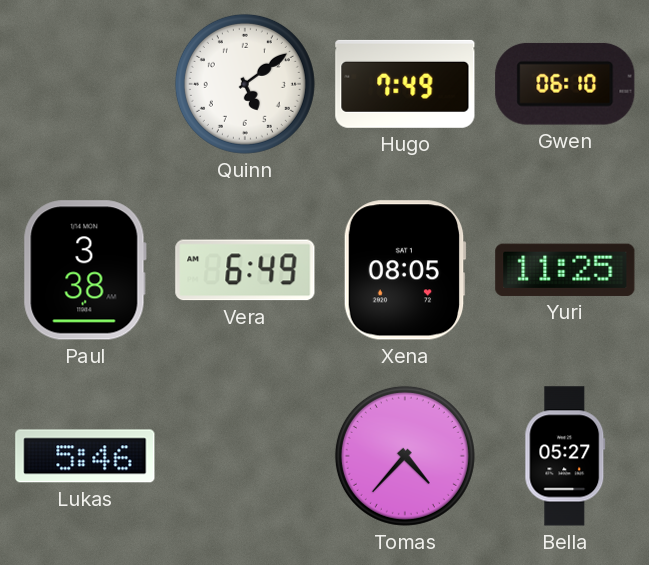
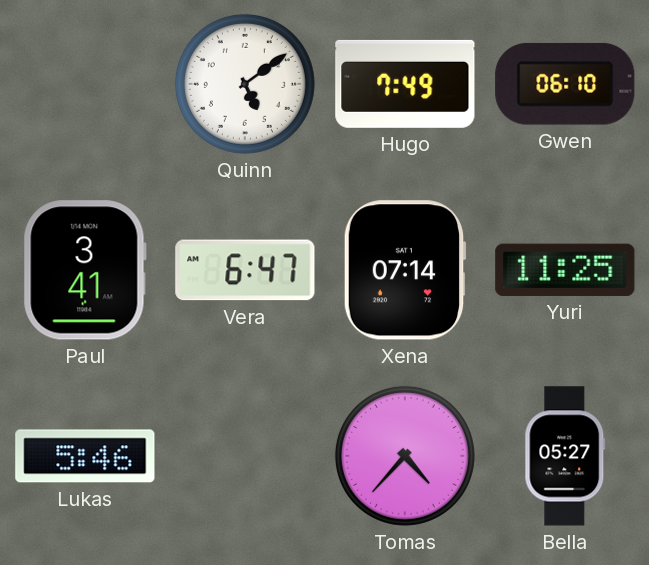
Paul: 3:38 -> 3:41 (85, 270)
Vera: 6:49 -> 6:47 (245, 270)
Xena: 08:05 -> 07:14 (405, 270)
